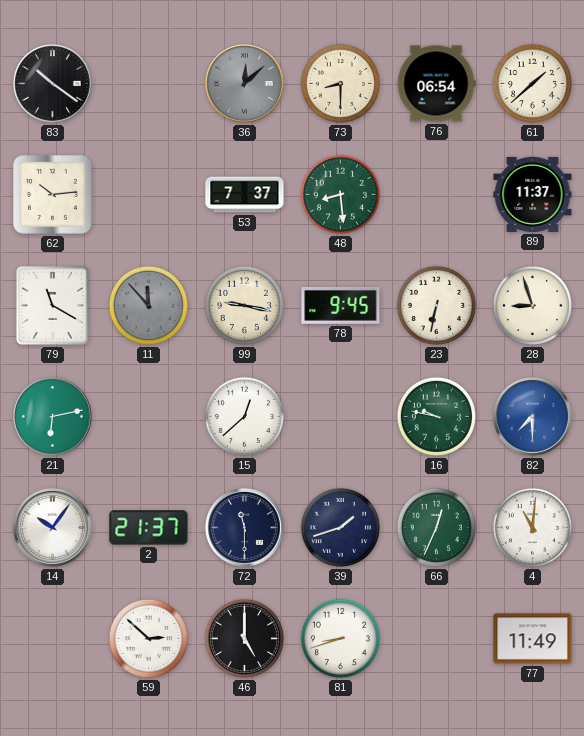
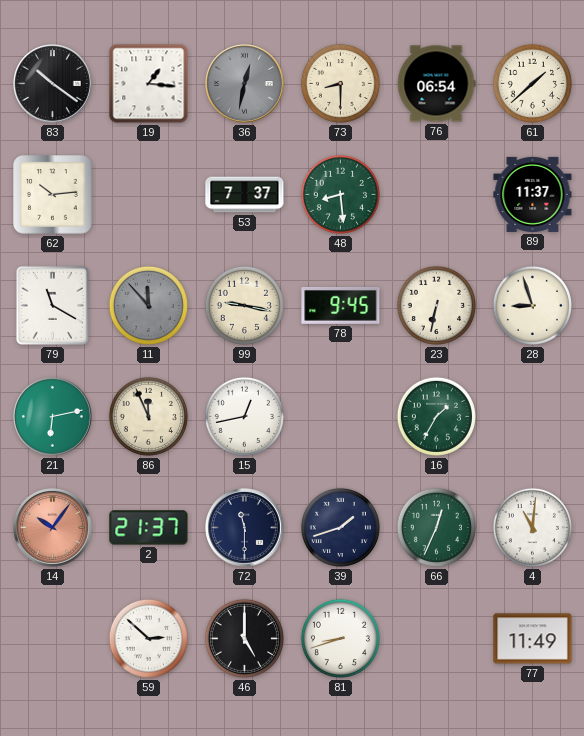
19: none -> 1:16 (149, 84)
36: 12:08 -> 12:32 (245, 84)
86: none -> 11:56 (148, 416)
15: 12:38 -> 12:43 (244, 416)
16: 9:47 -> 1:35 (436, 416)
82: 7:30 -> none (533, 417)
14 dial: white -> salmon (53, 528)
